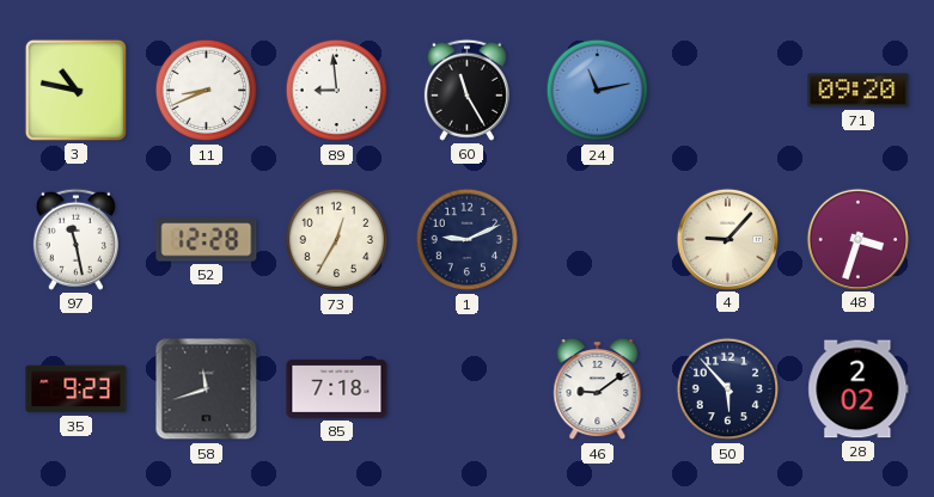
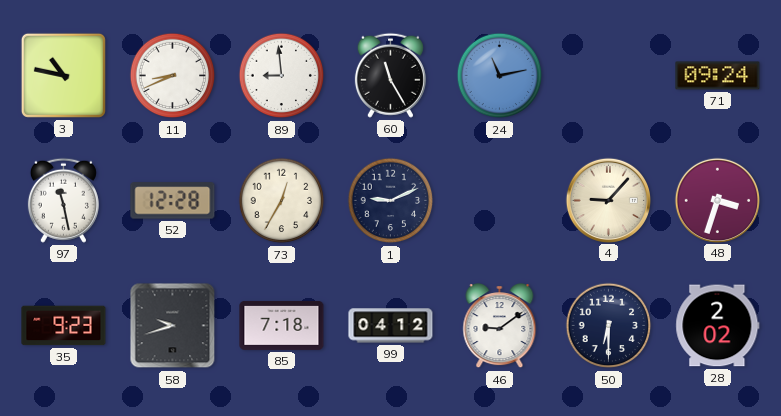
71: 09:20 -> 09:24 (718, 76)
58: 11:42 -> 9:42 (173, 326)
99: none -> 04:12 (391, 326)
50: 5:53 -> 6:30 (609, 326)
